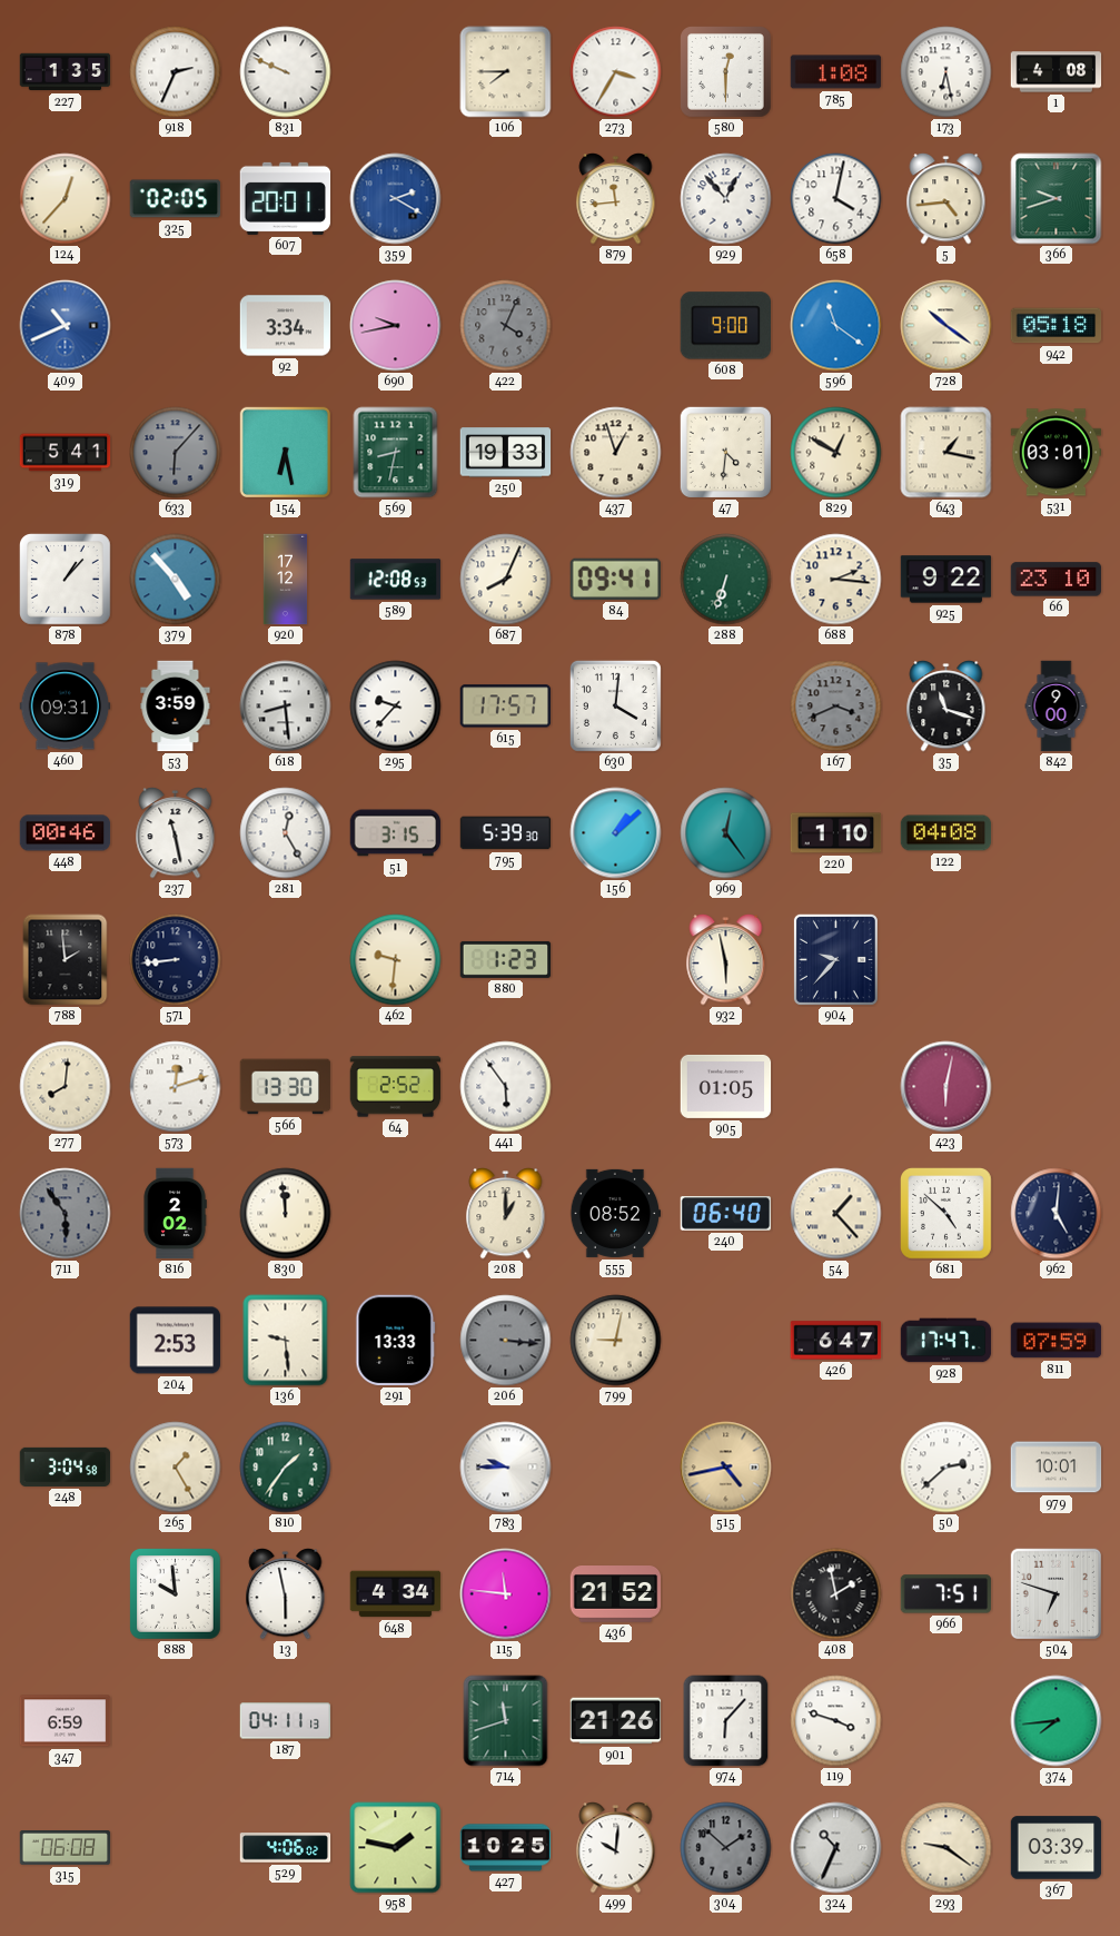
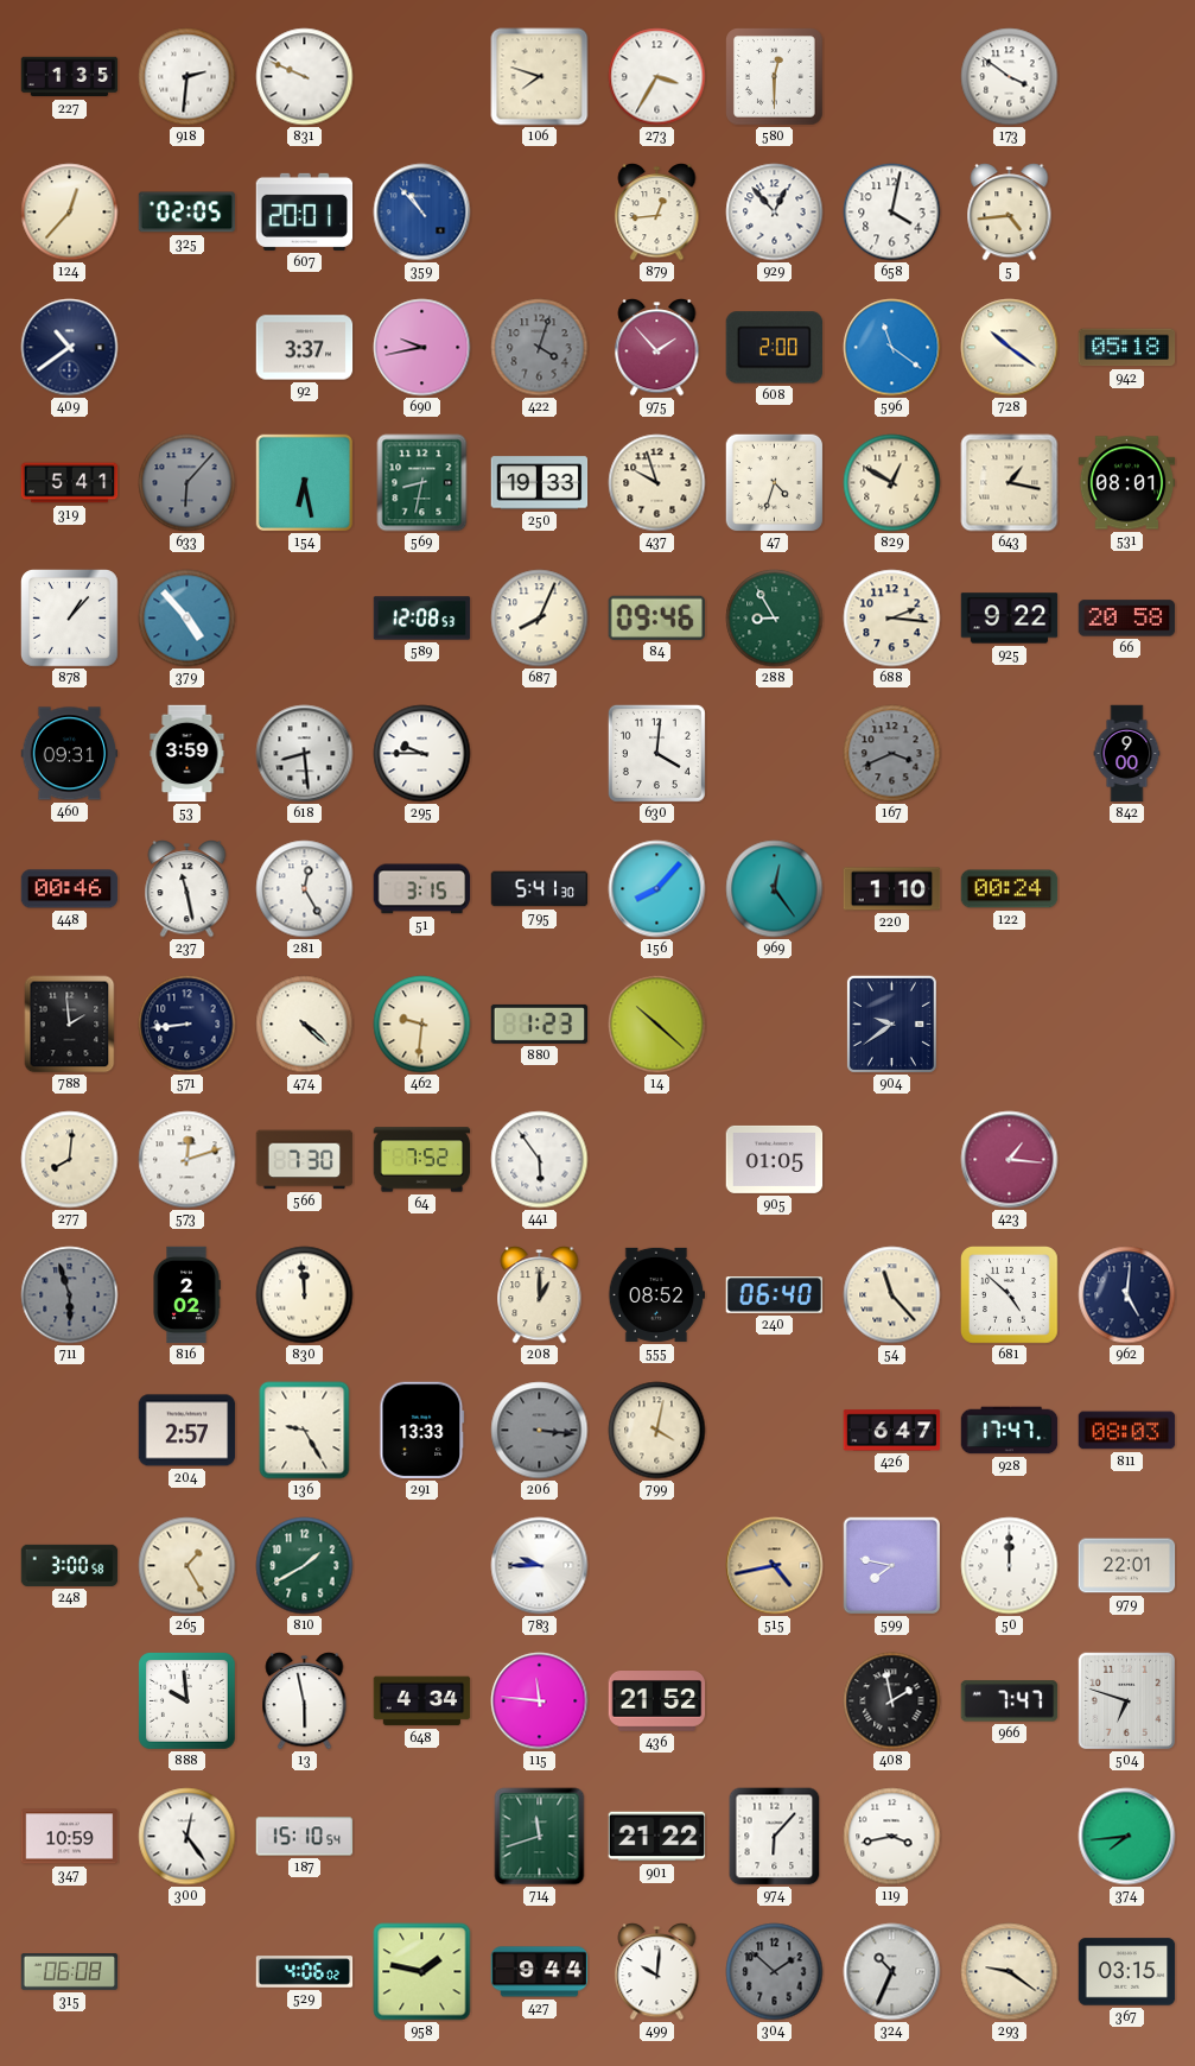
918: 2:34 -> 2:31 (187, 77)
106: 7:45 -> 7:48 (540, 77)
785: 1:08 -> none (836, 72)
173: 6:28 -> 3:51 (1010, 77)
1: 4:08 -> none (1057, 72)
359: 2:20 -> 10:53 (422, 213)
879: 11:44 -> 12:44 (657, 213)
366: 9:42 -> none (1057, 199)
409: 10:41 -> 10:39 (70, 348)
409 dial: blue -> navy (70, 348)
92: 3:34 -> 3:37 (305, 348)
422: 4:04 -> 4:03 (540, 348)
975: none -> 1:53 (657, 348)
608: 9:00 -> 2:00 (775, 348)
437: 12:57 -> 9:57 (657, 483)
47: 4:31 -> 4:33 (774, 482)
531: 03:01 -> 08:01 (1127, 483)
920: 17:12 -> none (286, 580)
84: 09:41 -> 09:46 (656, 617)
288: 6:33 -> 8:55 (775, 619)
66: 23:10 -> 20:58 (1127, 619)
295: 9:37 -> 9:45 (422, 754)
615: 17:57 -> none (506, 707)
35: 11:18 -> none (946, 707)
795: 5:39 -> 5:41 (540, 889)
156: 1:08 -> 8:07 (657, 889)
122: 04:08 -> 00:24 (1010, 889)
474: none -> 4:22 (305, 1025)
14: none -> 10:22 (657, 1025)
932: 5:58 -> none (726, 960)
904: 9:37 -> 9:39 (891, 1024)
566: 13:30 -> 7:30 (305, 1160)
64: 2:52 -> 7:52 (422, 1160)
423: 6:02 -> 1:16 (1010, 1160)
711: 5:54 -> 5:57 (70, 1295)
54: 1:23 -> 11:23 (892, 1295)
204: 2:53 -> 2:57 (187, 1431)
136: 9:29 -> 9:25 (305, 1431)
799: 9:02 -> 4:02 (657, 1431)
811: 07:59 -> 08:03 (1127, 1431)
248: 3:04 -> 3:00 (70, 1565)
810: 1:36 -> 1:40 (305, 1566)
599: none -> 7:47 (891, 1565)
50: 2:38 -> 12:00 (1010, 1566)
979: 10:01 -> 22:01 (1127, 1566)
966: 7:51 -> 7:47 (1010, 1701)
347: 6:59 -> 10:59 (70, 1837)
300: none -> 12:24 (187, 1837)
187: 04:11 -> 15:10 (305, 1837)
901: 21:26 -> 21:22 (657, 1837)
119: 3:48 -> 3:43 (892, 1837)
427: 10:25 -> 9:44 (540, 1972)
367: 03:39 -> 03:15 (1127, 1972)
